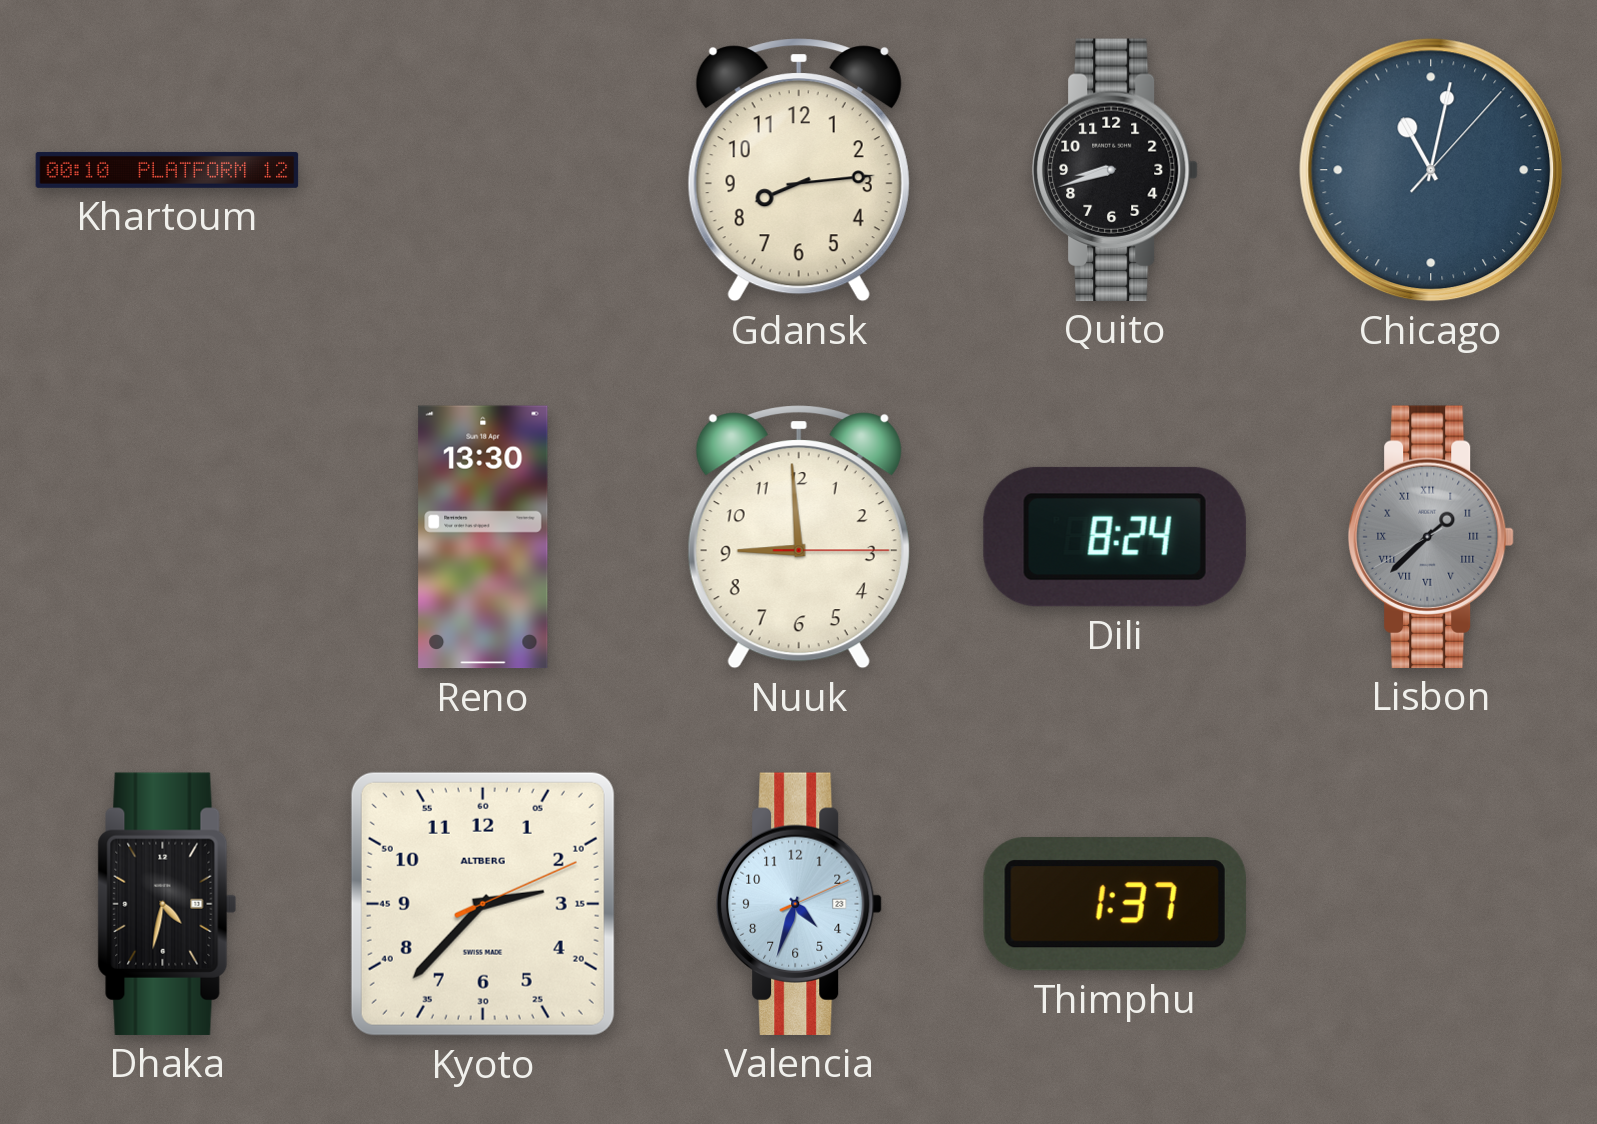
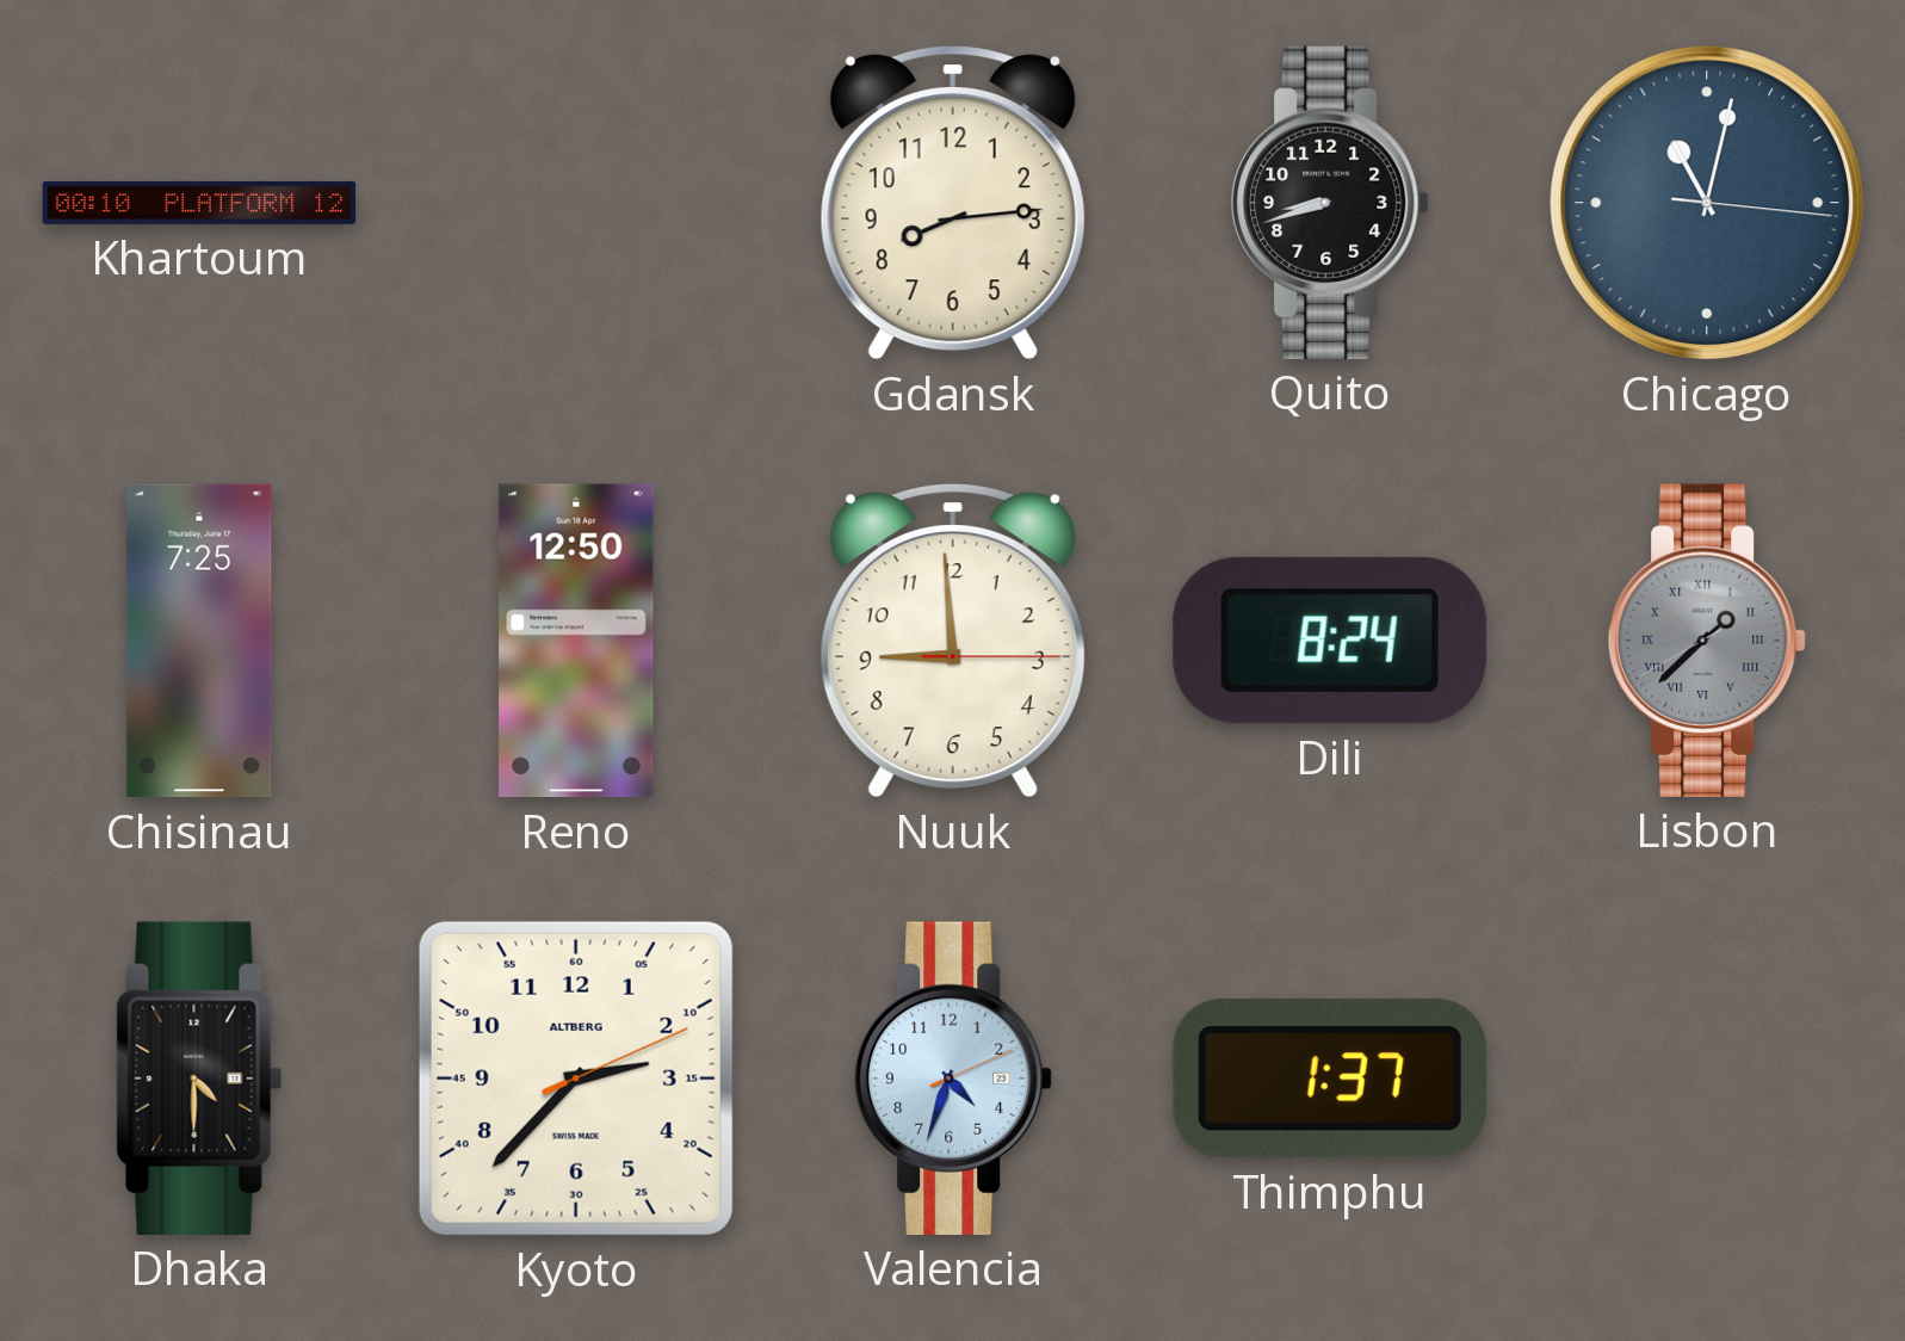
Chicago: 11:02:07 -> 11:02:16 (1707, 203)
Chisinau: none -> 7:25 (199, 641)
Reno: 13:30 -> 12:50 (576, 641)
Dhaka: 4:32 -> 4:30 (199, 1079)
